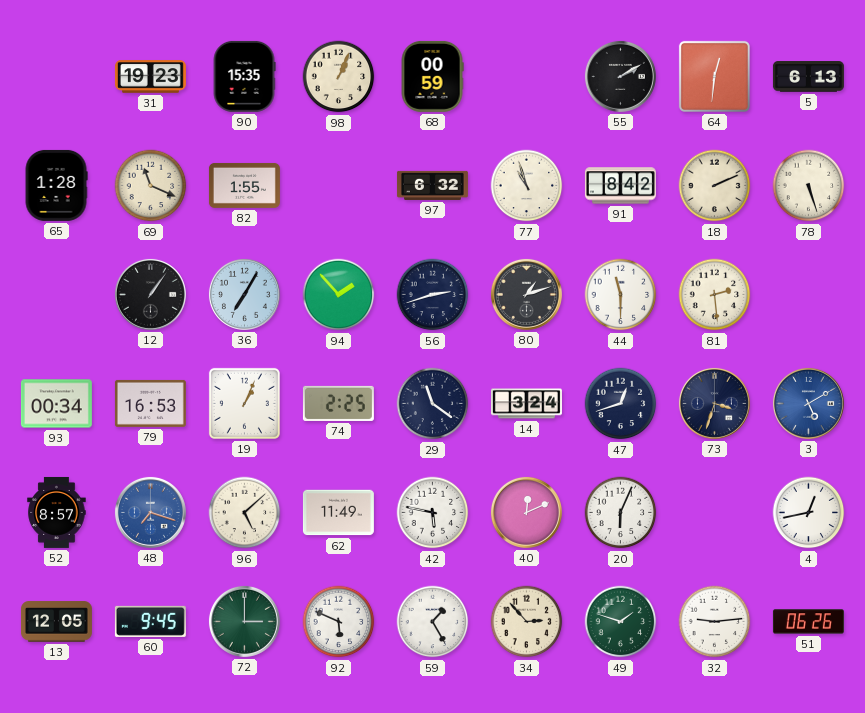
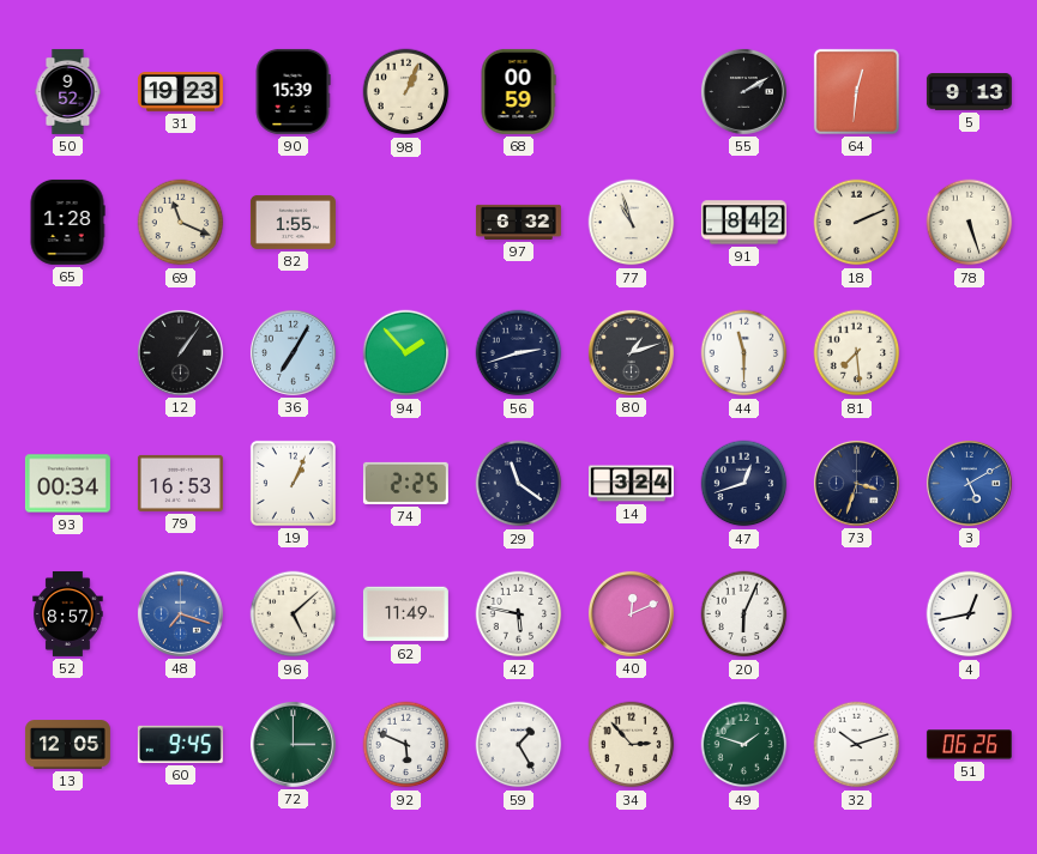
50: none -> 9:52 (68, 91)
90: 15:35 -> 15:39 (293, 91)
5: 6:13 -> 9:13 (969, 92)
81: 2:29 -> 7:29 (857, 353)
32: 9:14 -> 10:12 (857, 745)
